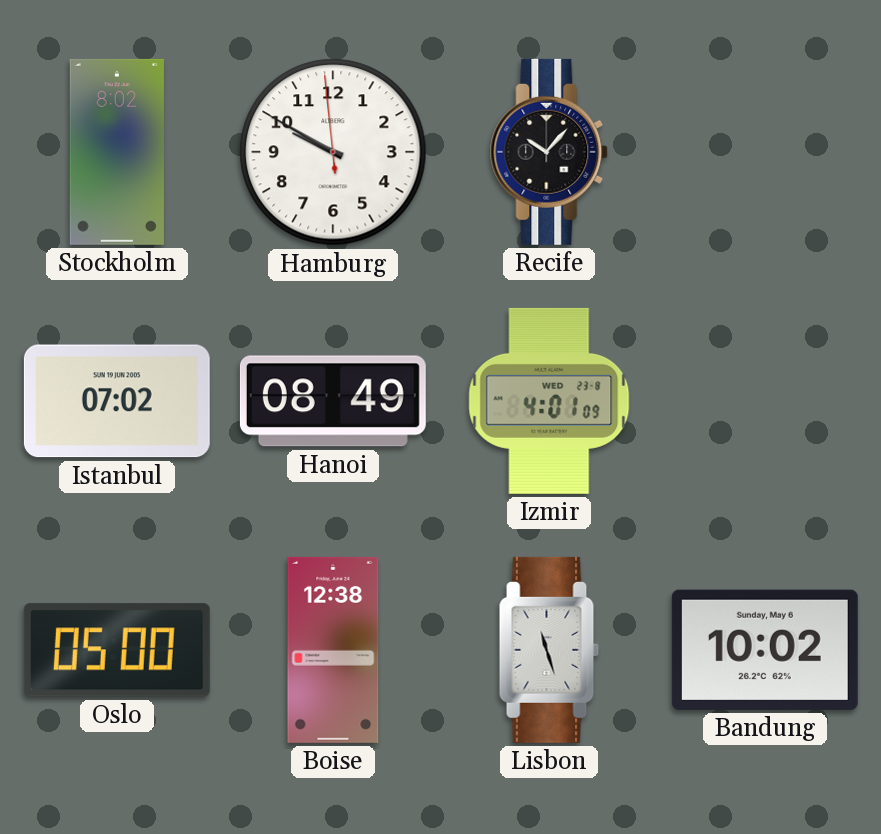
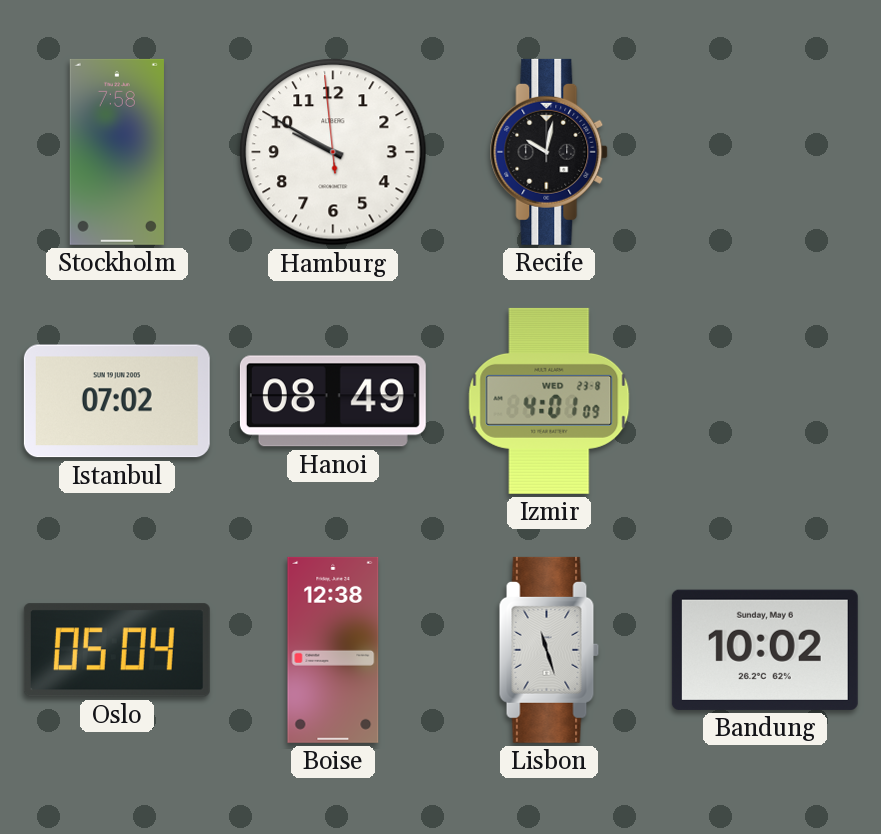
Stockholm: 8:02 -> 7:58 (117, 152)
Recife: 10:07 -> 10:02 (550, 152)
Oslo: 05:00 -> 05:04 (117, 650)
